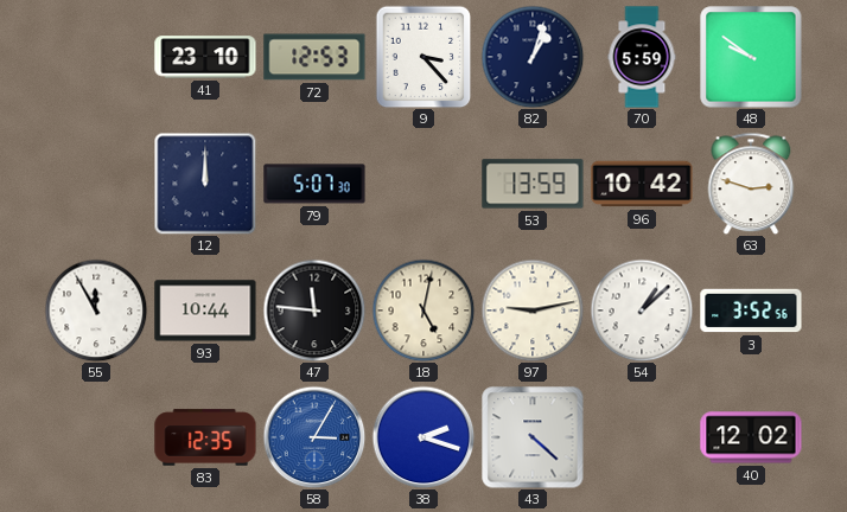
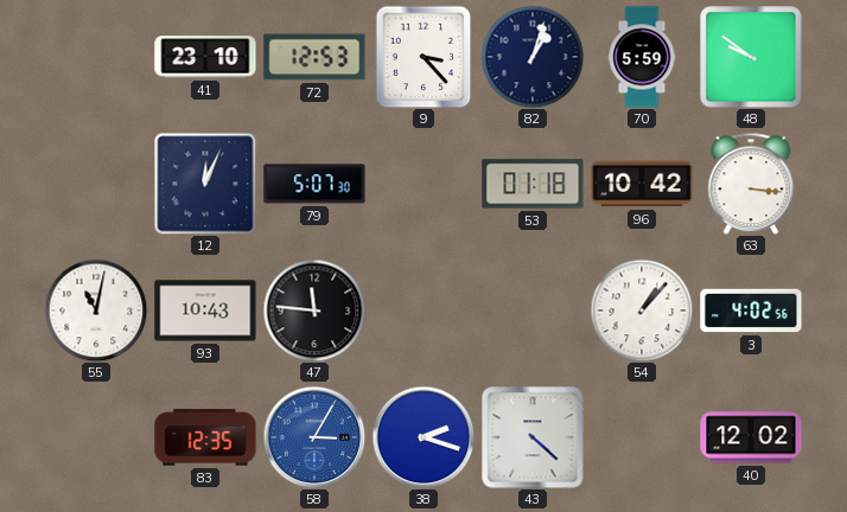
12: 12:00 -> 12:04 (205, 184)
53: 13:59 -> 01:18 (533, 184)
63: 2:48 -> 3:16 (751, 184)
55: 11:55 -> 11:02 (96, 311)
93: 10:44 -> 10:43 (205, 311)
18: 5:02 -> none (423, 311)
97: 9:13 -> none (533, 311)
54: 1:08 -> 1:07 (642, 311)
3: 3:52 -> 4:02 (751, 311)
